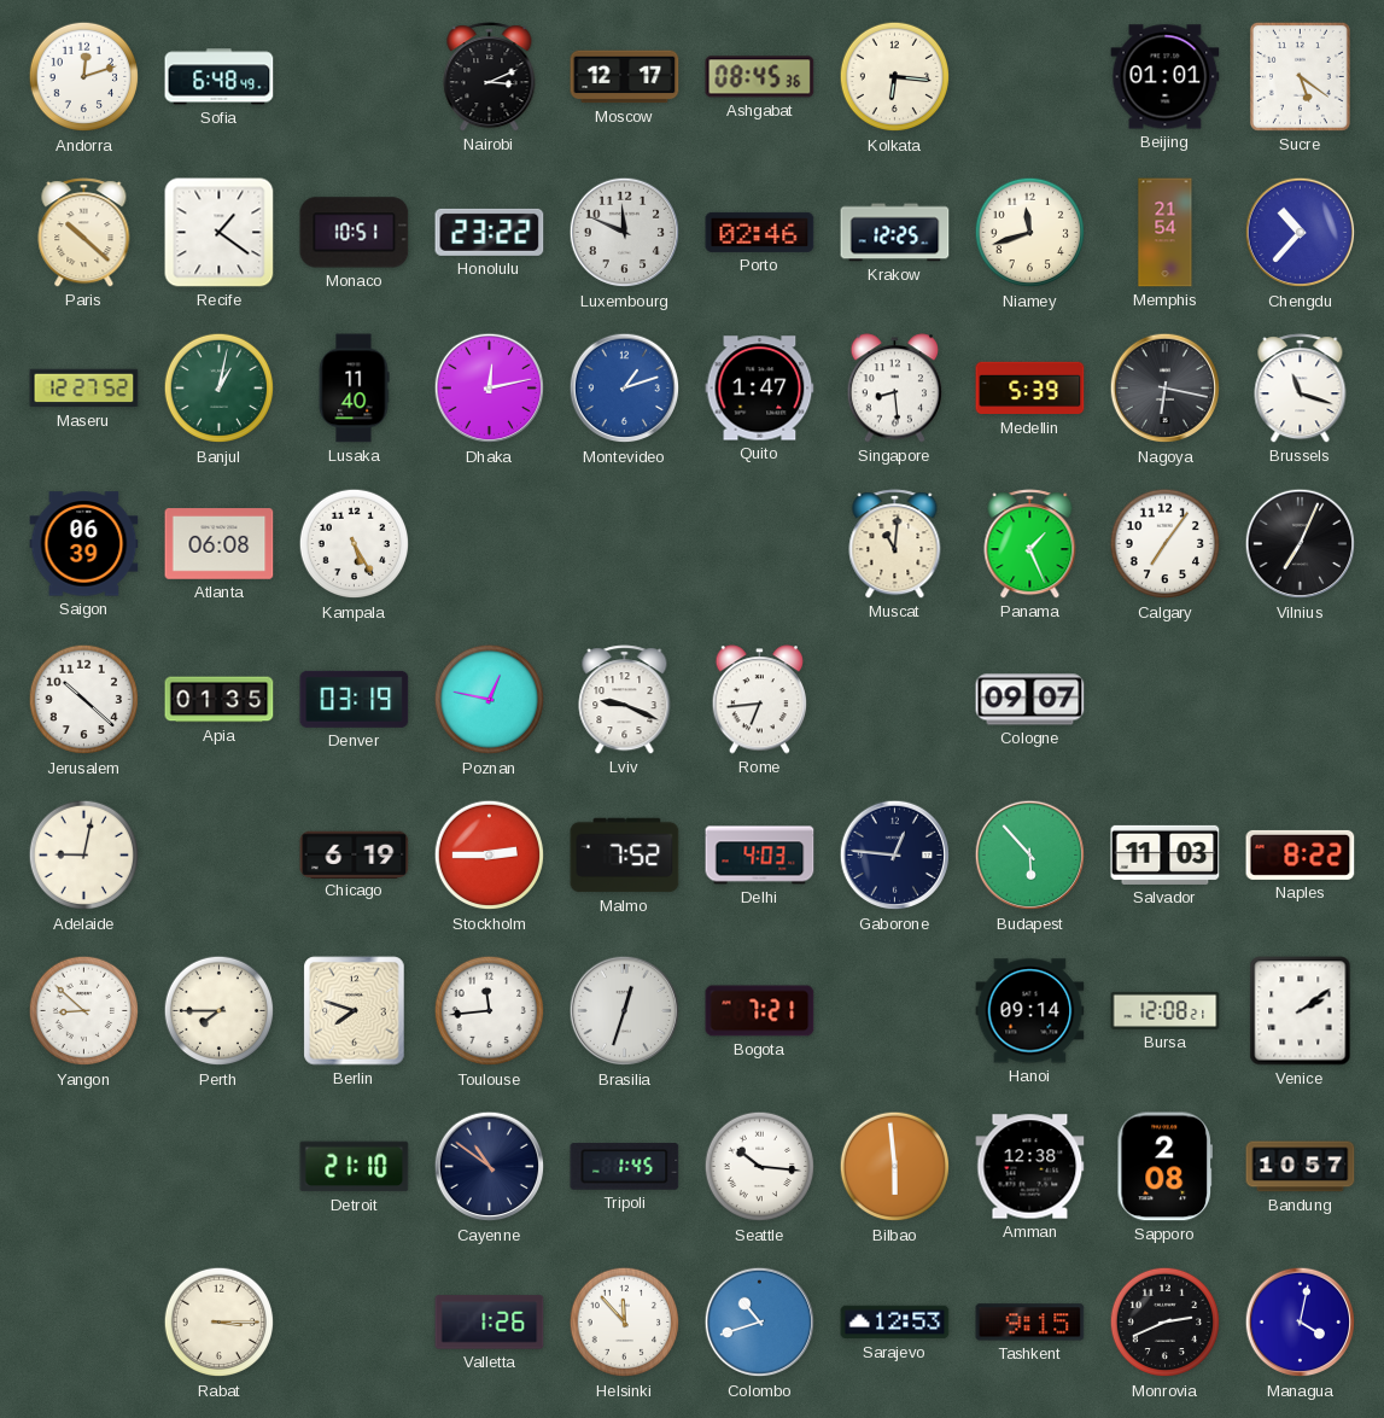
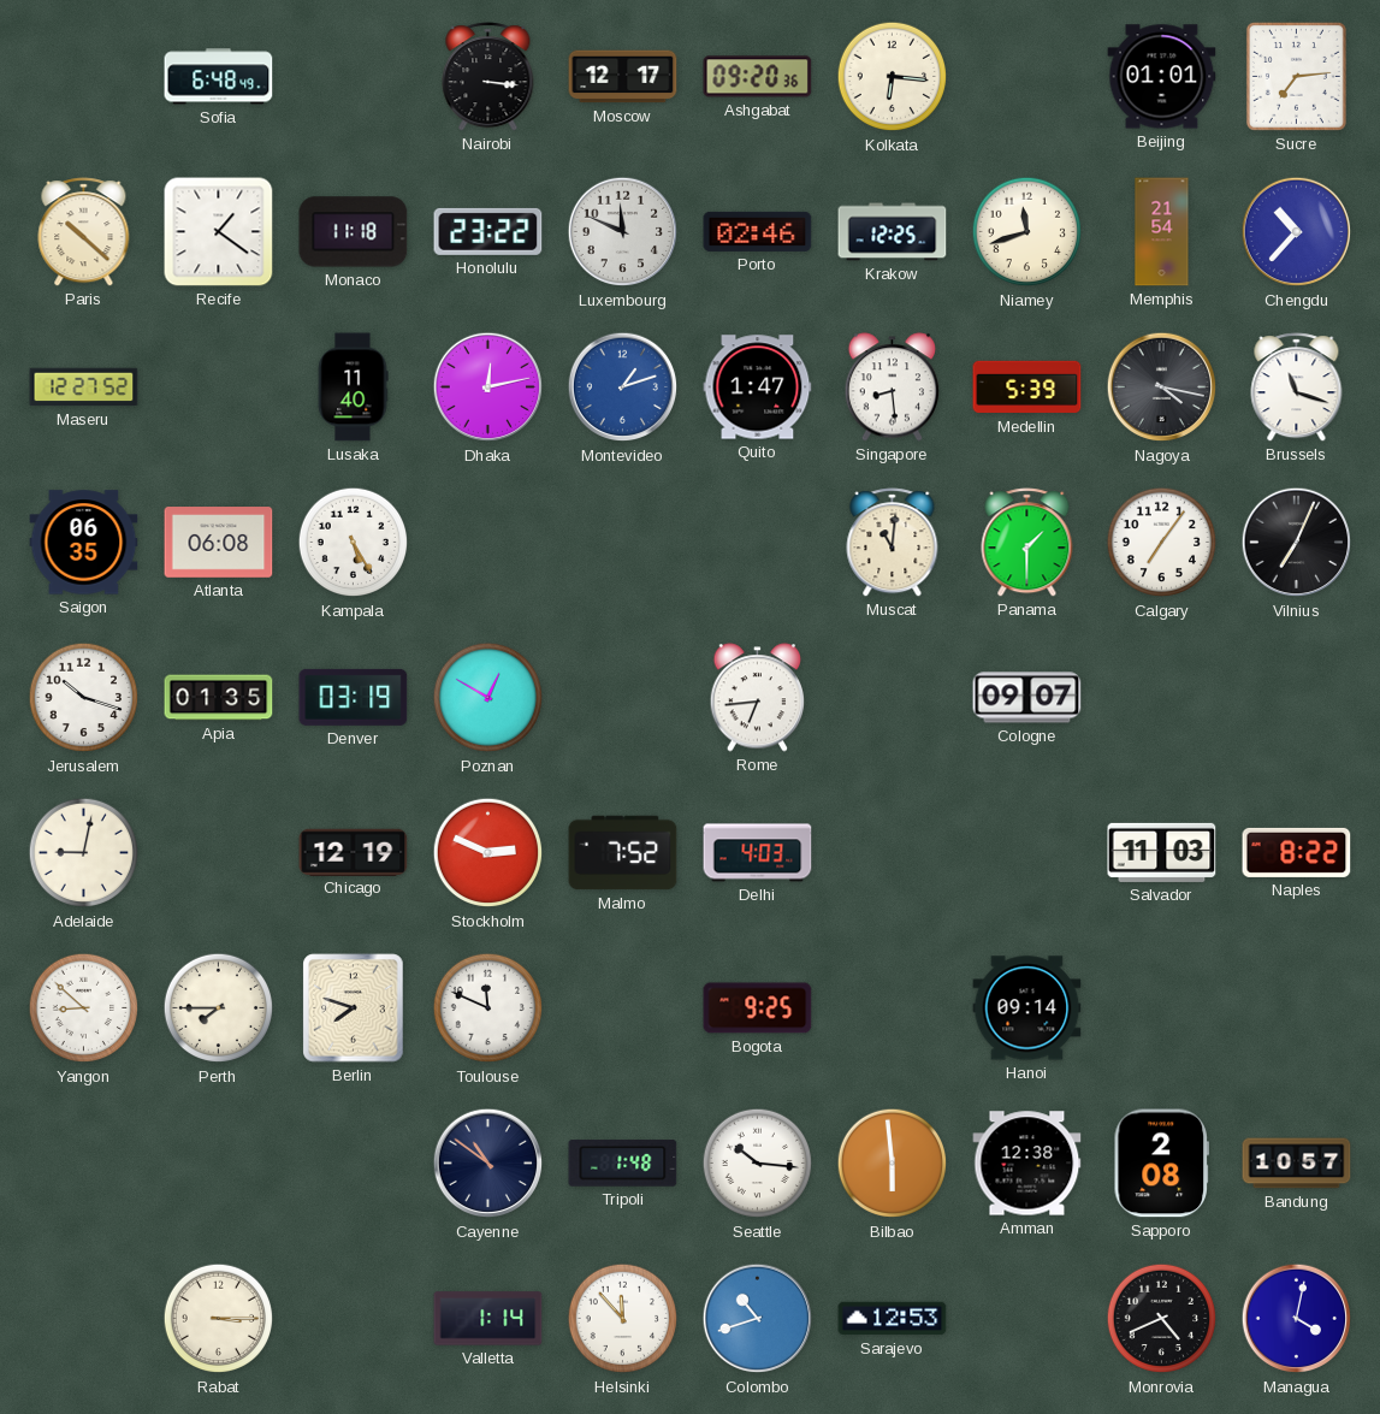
Andorra: 12:12 -> none (84, 77)
Nairobi: 3:11 -> 3:16 (488, 77)
Ashgabat: 08:45 -> 09:20 (758, 77)
Sucre: 5:21 -> 7:14 (1296, 76)
Monaco: 10:51 -> 11:18 (354, 232)
Banjul: 1:02 -> none (220, 389)
Nagoya: 6:17 -> 4:17 (1162, 387)
Saigon: 06:39 -> 06:35 (84, 543)
Panama: 1:26 -> 1:30 (1027, 543)
Jerusalem: 10:22 -> 10:18 (84, 698)
Poznan: 12:47 -> 12:50 (488, 698)
Lviv: 9:19 -> none (625, 700)
Chicago: 6:19 -> 12:19 (354, 852)
Stockholm: 2:45 -> 2:49 (488, 853)
Gaborone: 12:46 -> none (895, 856)
Budapest: 5:53 -> none (1030, 856)
Toulouse: 11:44 -> 11:49 (488, 1008)
Brasilia: 12:33 -> none (625, 1011)
Bogota: 7:21 -> 9:25 (758, 1008)
Bursa: 12:08 -> none (1166, 1010)
Venice: 2:09 -> none (1301, 1011)
Detroit: 21:10 -> none (355, 1167)
Tripoli: 1:45 -> 1:48 (623, 1164)
Valletta: 1:26 -> 1:14 (488, 1319)
Tashkent: 9:15 -> none (1030, 1323)
Monrovia: 2:41 -> 4:41 (1162, 1319)
